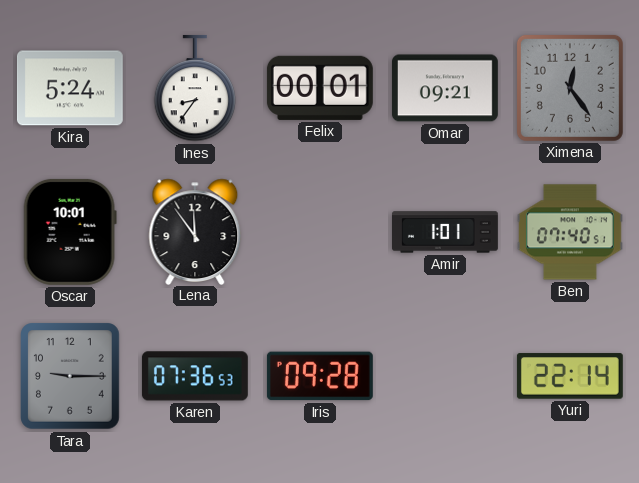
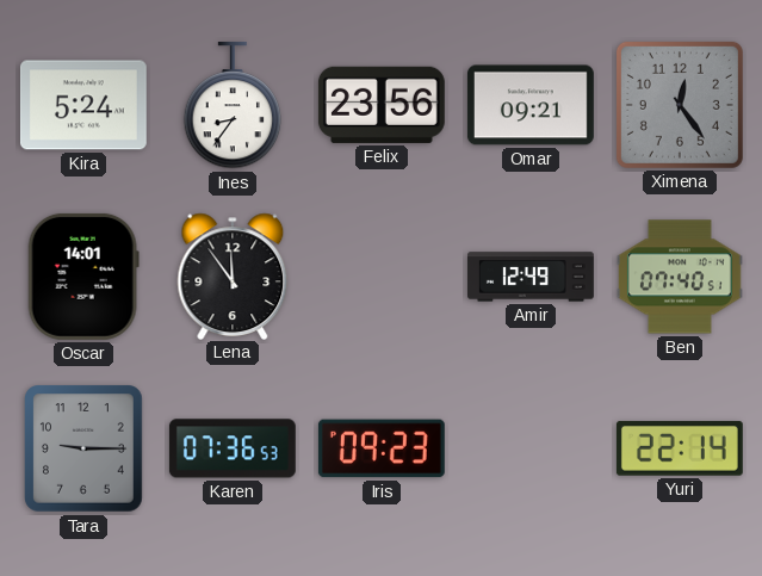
Felix: 00:01 -> 23:56 (382, 105)
Oscar: 10:01 -> 14:01 (83, 277)
Amir: 1:01 -> 12:49 (532, 277)
Iris: 09:28 -> 09:23 (382, 448)
